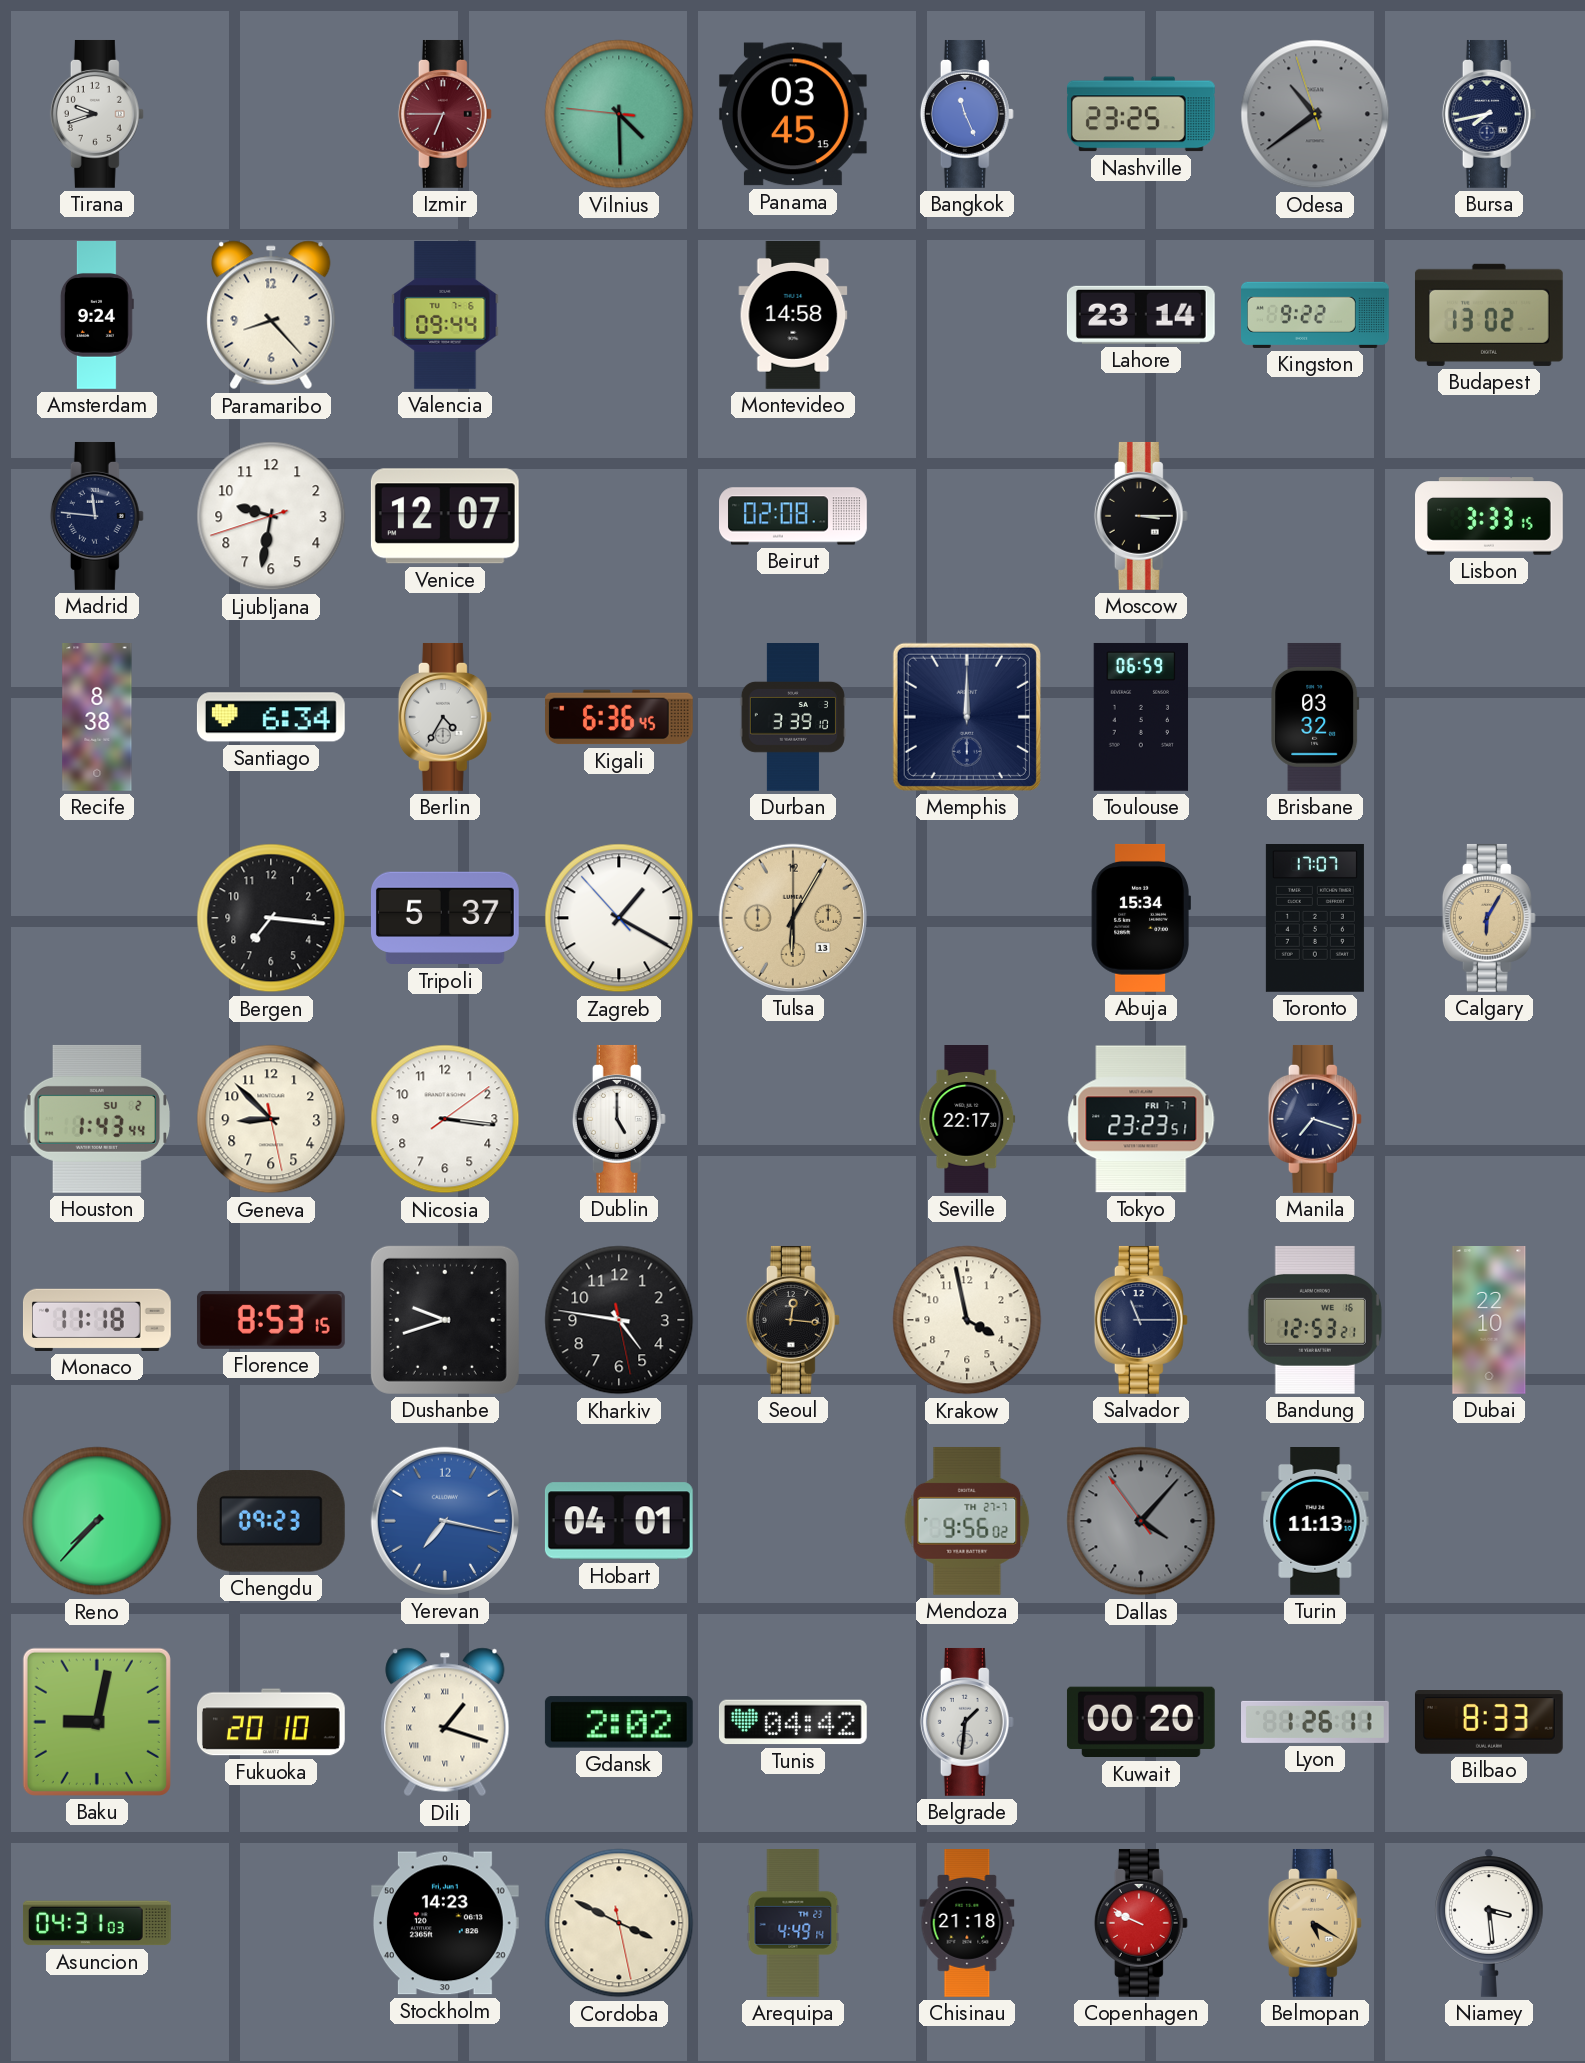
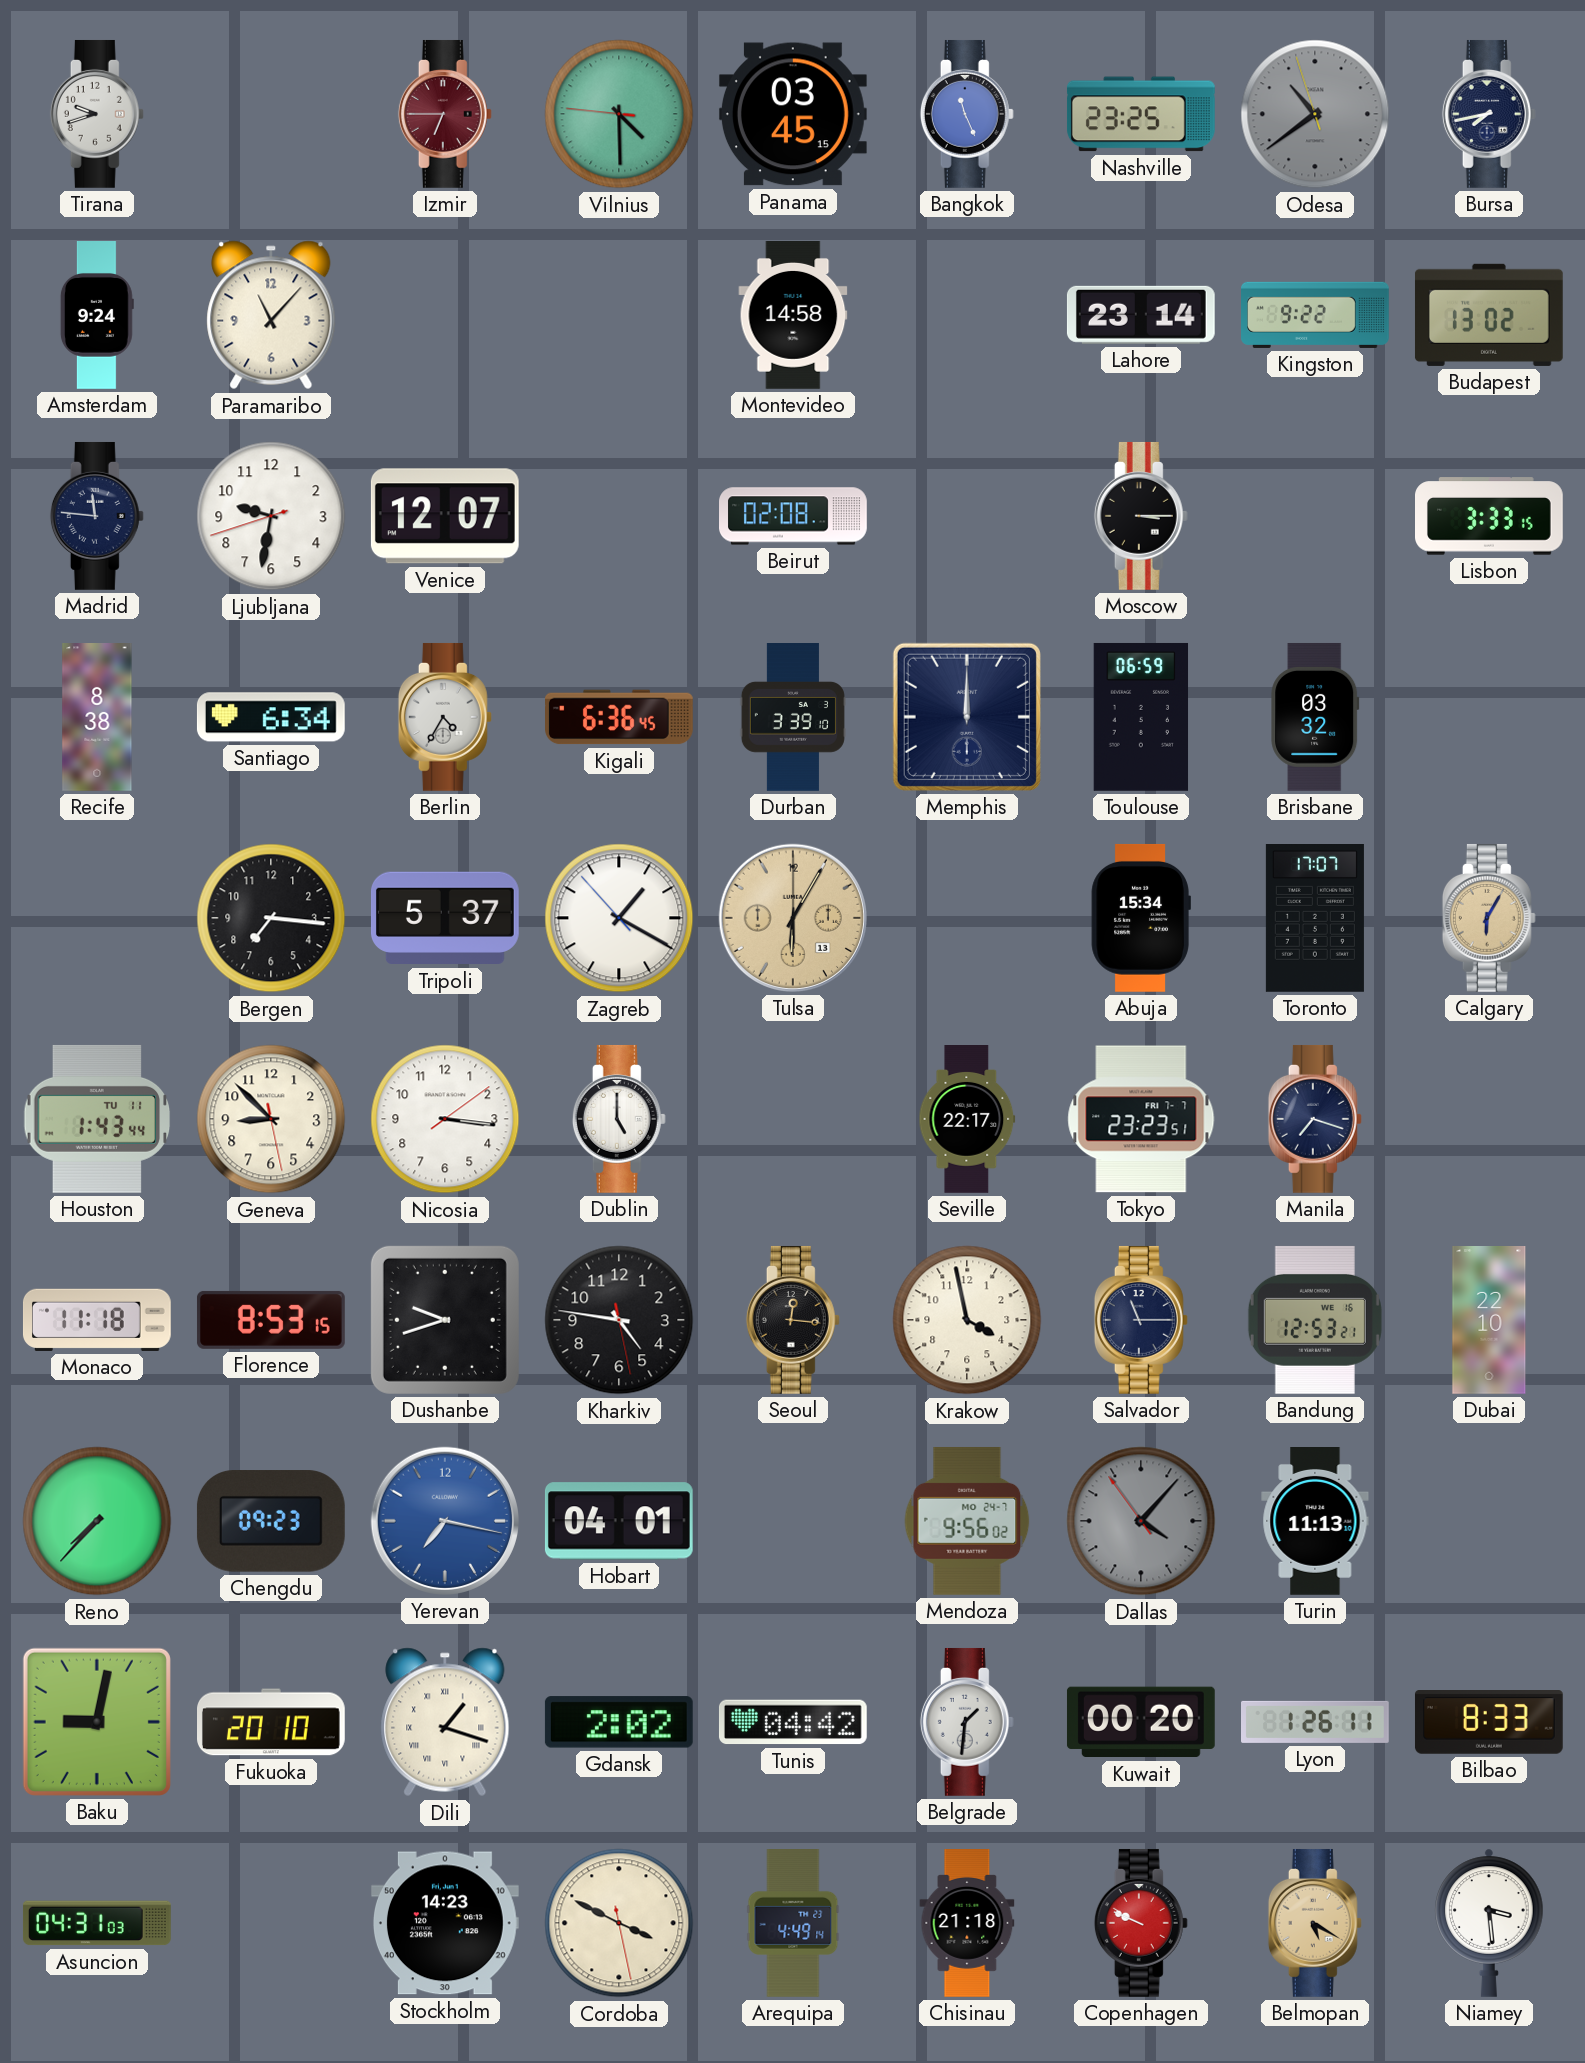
Paramaribo: 8:23 -> 11:07 (271, 315)
Valencia: 09:44 -> none (445, 316)
Houston date: SU 2 -> TU 11 (97, 1119)
Mendoza date: TH 27-7 -> MO 24-7 (967, 1521)
